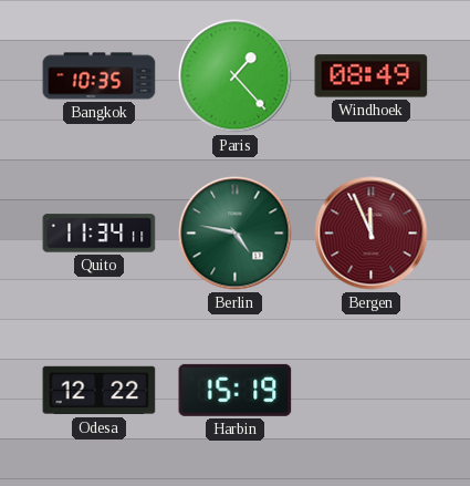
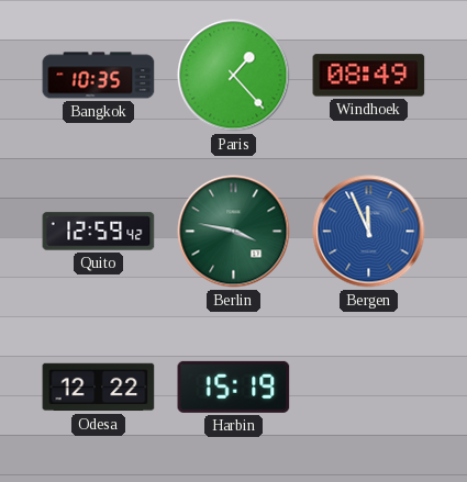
Quito: 11:34 -> 12:59 (99, 232)
Berlin: 4:47 -> 3:47 (234, 232)
Bergen dial: burgundy -> blue (369, 232)
